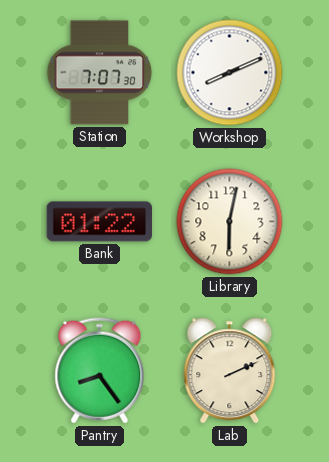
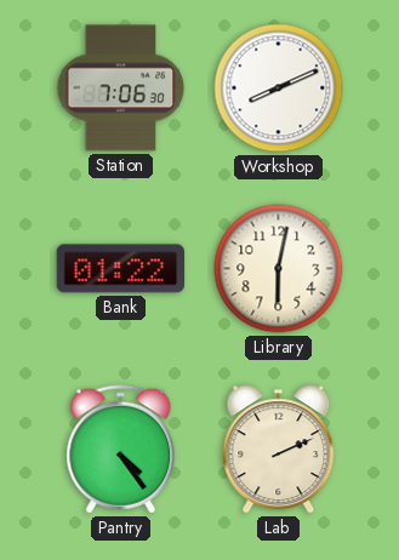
Station: 7:07 -> 7:06 (121, 88)
Pantry: 8:24 -> 4:24 (121, 450)
